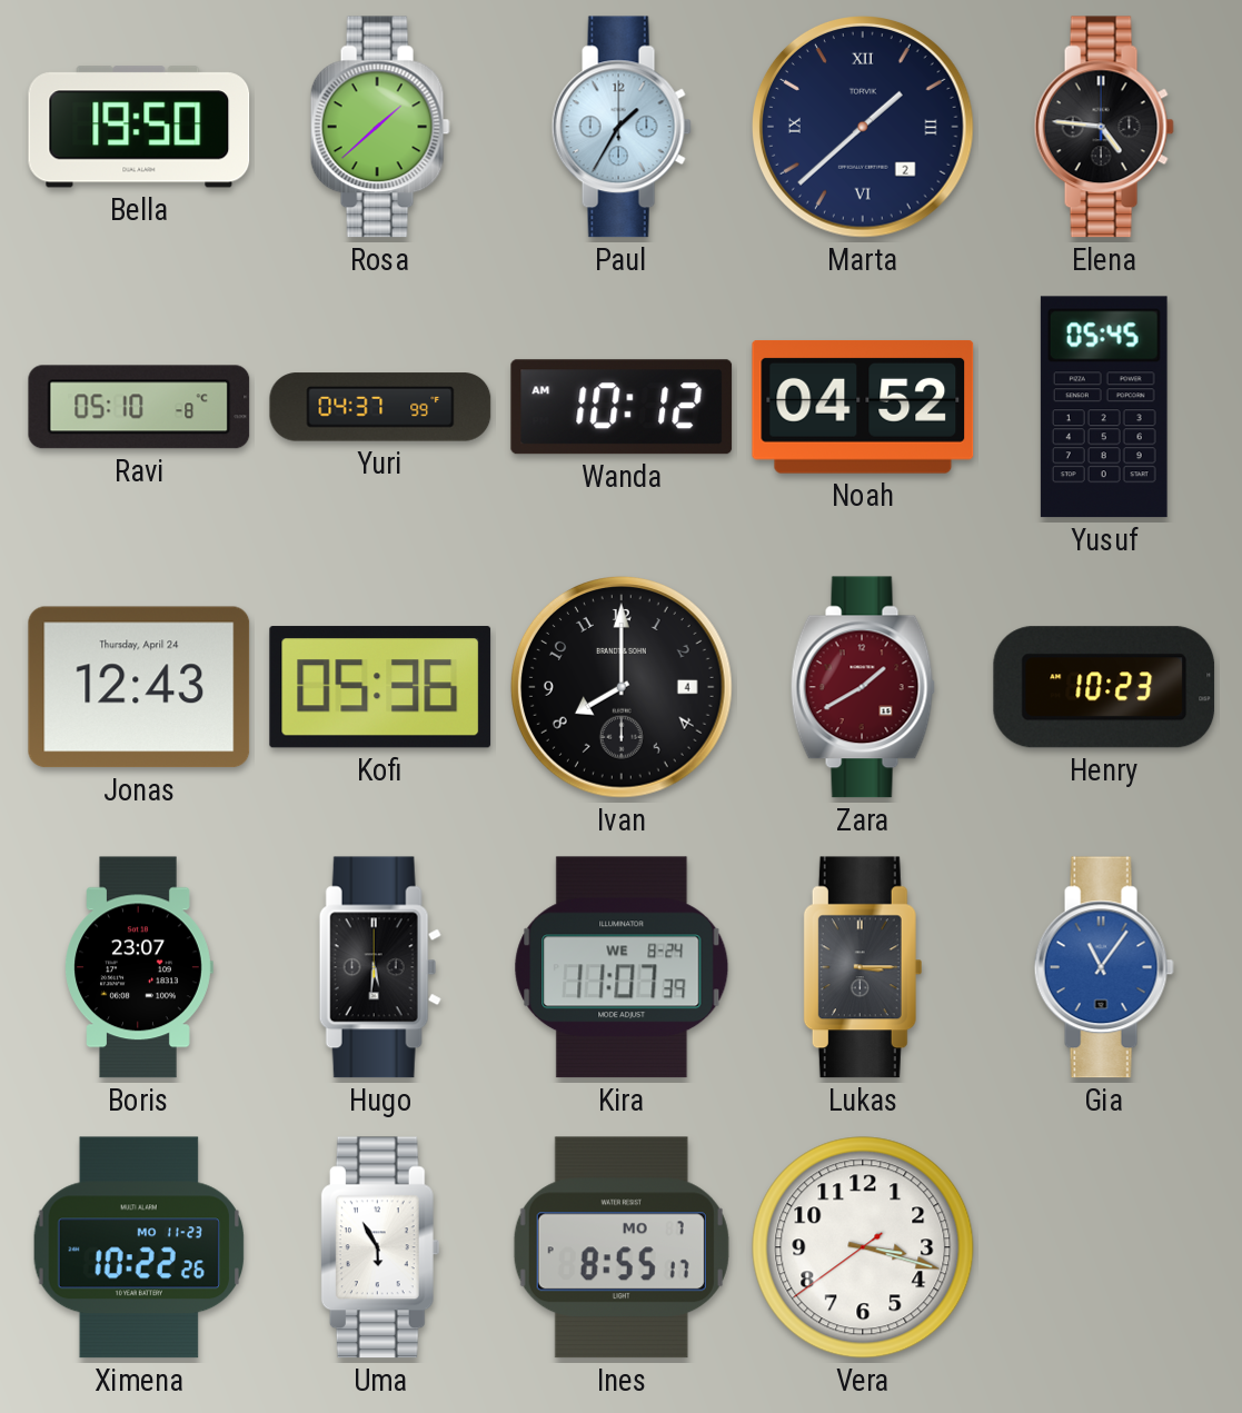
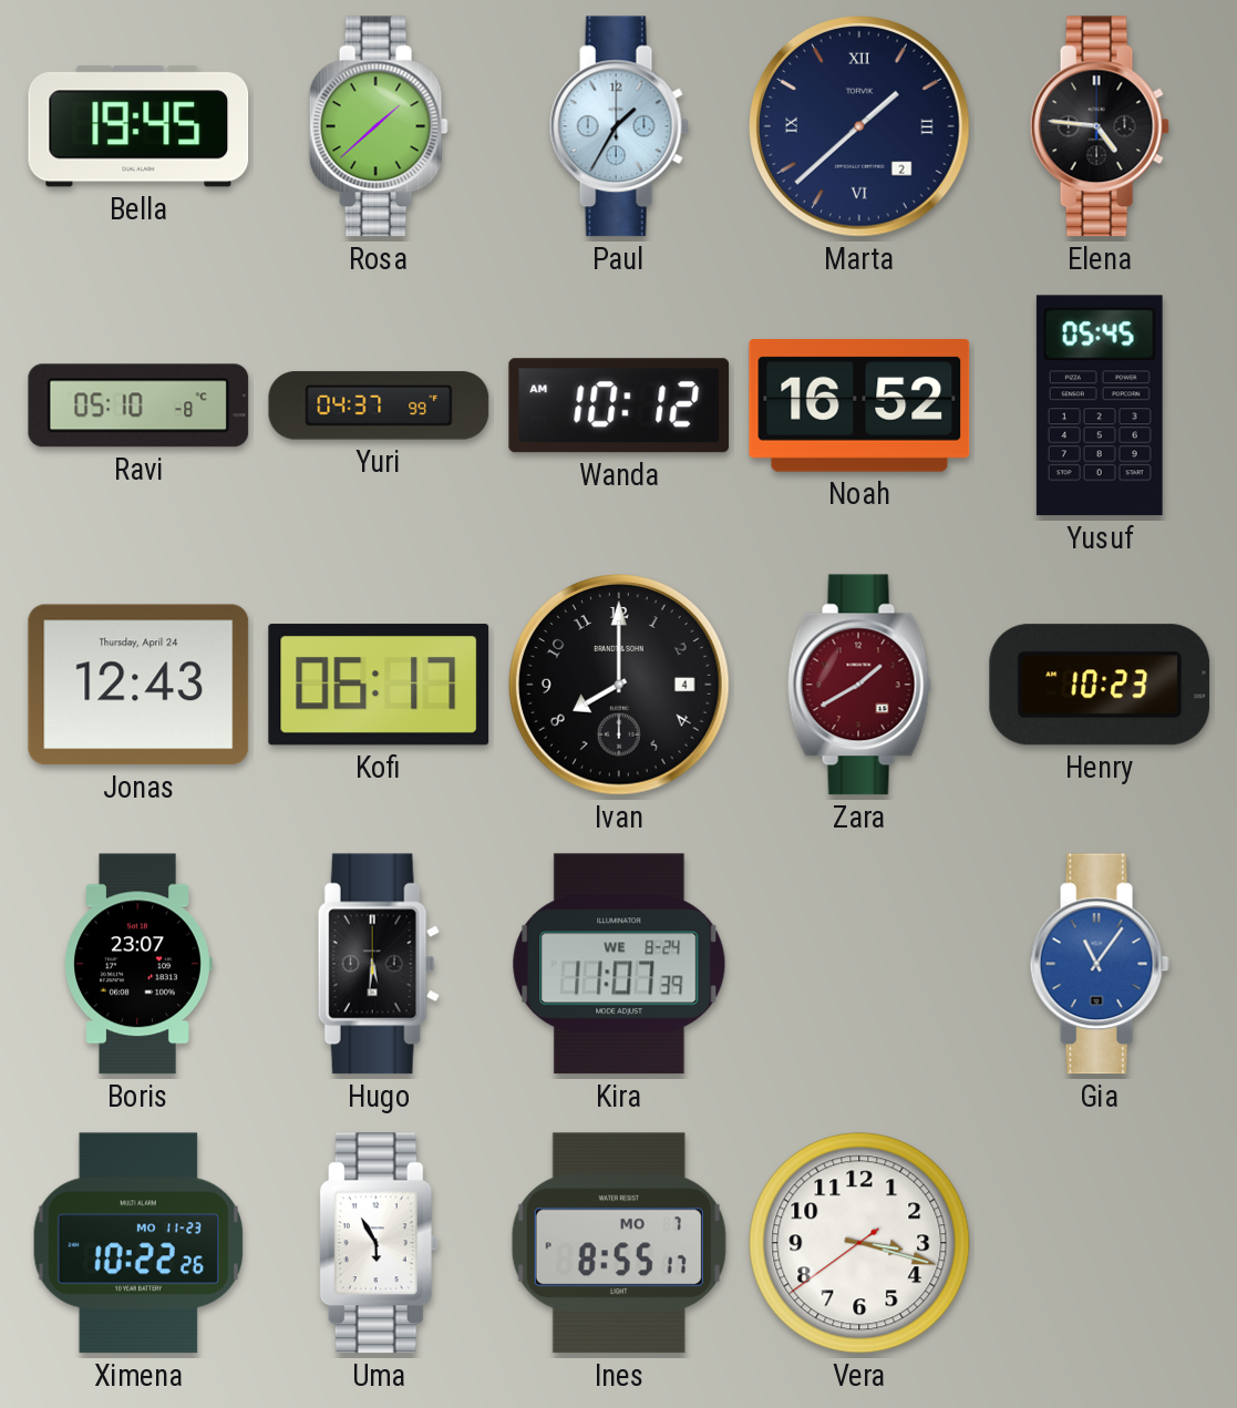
Bella: 19:50 -> 19:45 (138, 126)
Noah: 04:52 -> 16:52 (859, 407)
Kofi: 05:36 -> 06:17 (379, 685)
Lukas: 3:15 -> none (863, 967)
